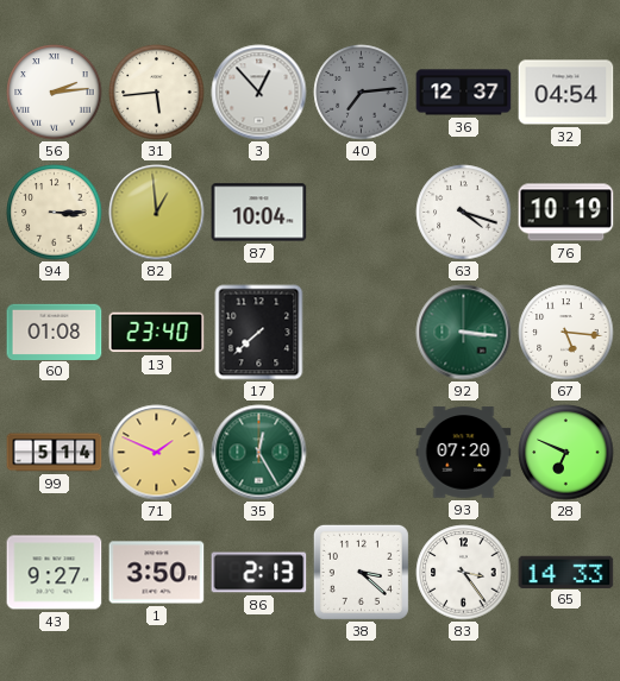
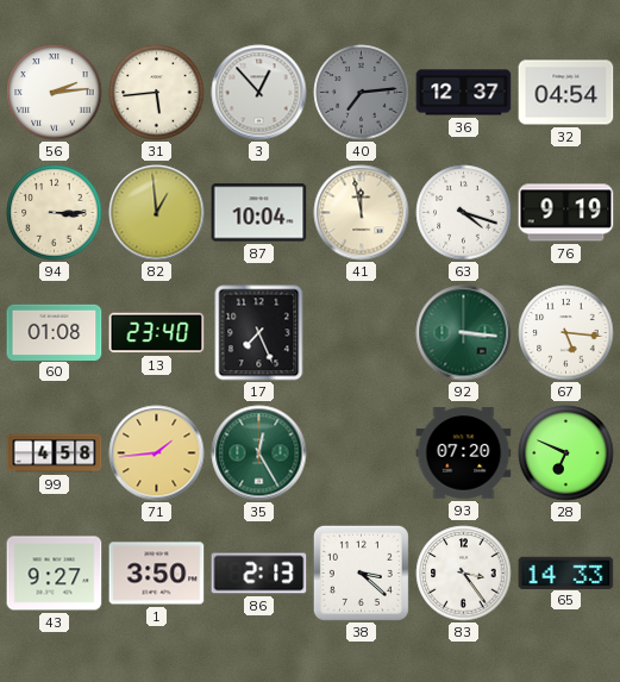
41: none -> 11:58 (362, 213)
76: 10:19 -> 9:19 (566, 213)
17: 7:38 -> 7:26 (259, 333)
99: 5:14 -> 4:58 (55, 453)
71: 1:49 -> 1:44 (157, 453)
